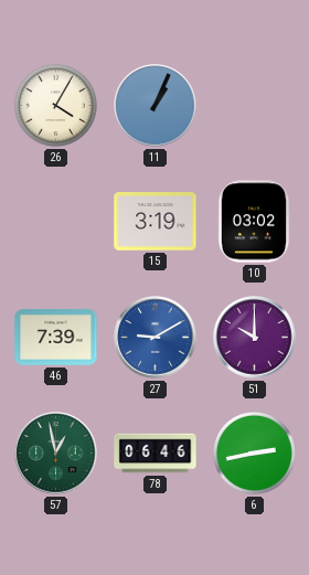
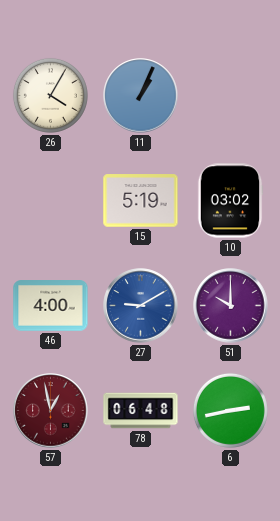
15: 3:19 -> 5:19 (141, 201)
46: 7:39 -> 4:00 (51, 306)
57 dial: green -> burgundy (51, 411)
78: 06:46 -> 06:48 (141, 411)
